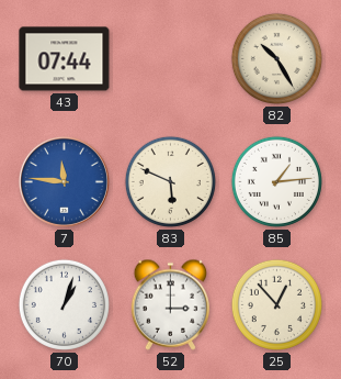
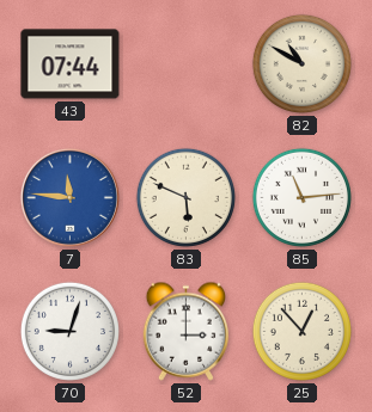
82: 10:25 -> 10:50 (301, 63)
85: 1:14 -> 11:14 (301, 197)
70: 1:03 -> 9:03 (69, 331)
